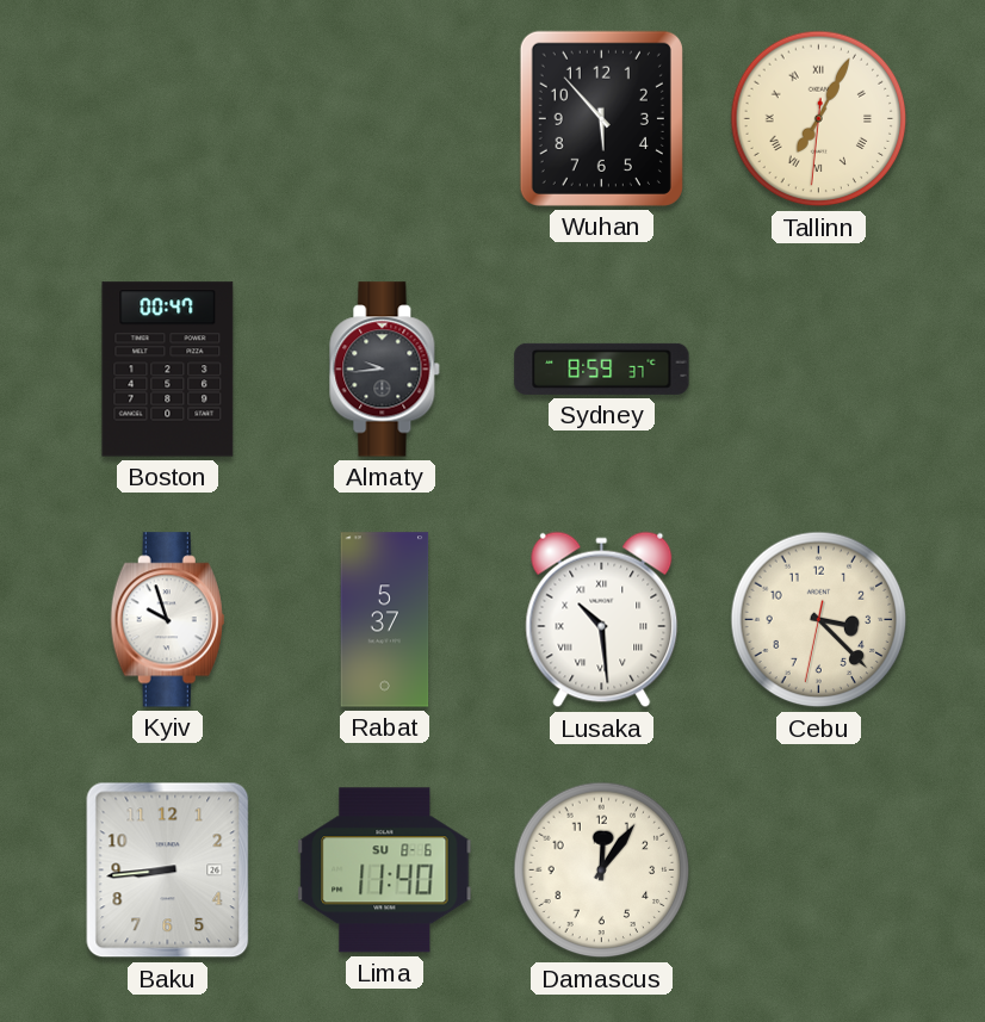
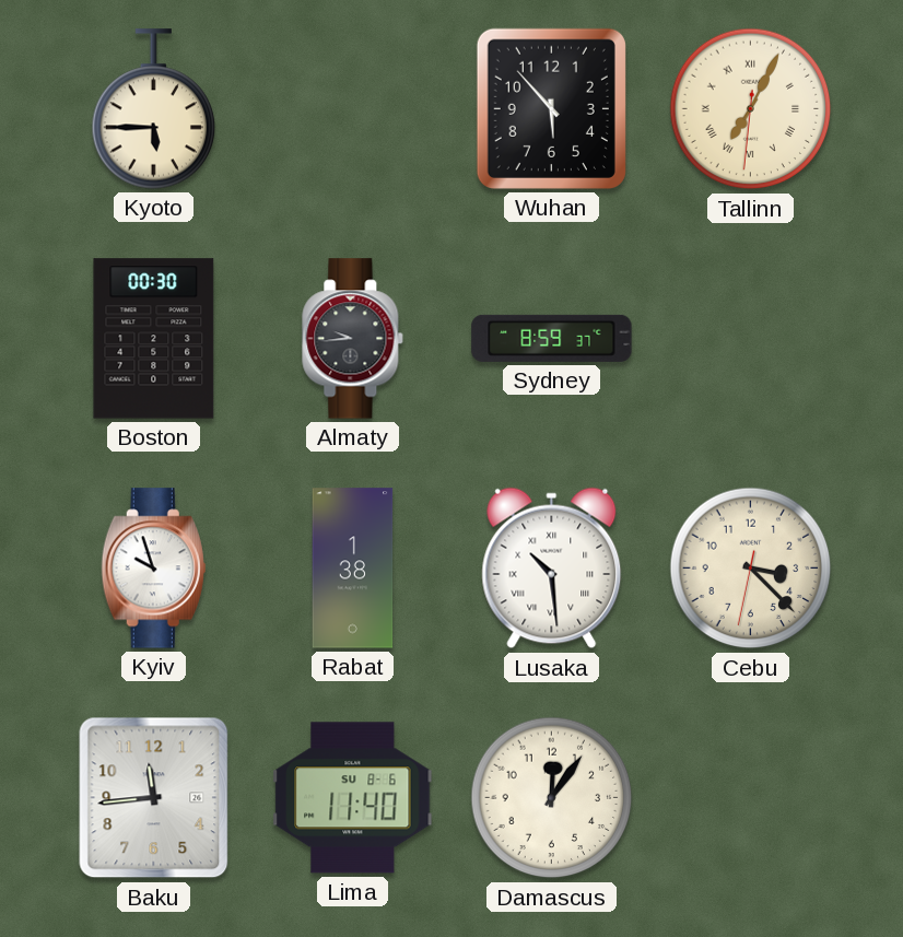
Kyoto: none -> 5:45 (154, 109)
Boston: 00:47 -> 00:30 (154, 339)
Rabat: 5:37 -> 1:38 (353, 569)
Baku: 8:44 -> 11:44 (154, 798)
